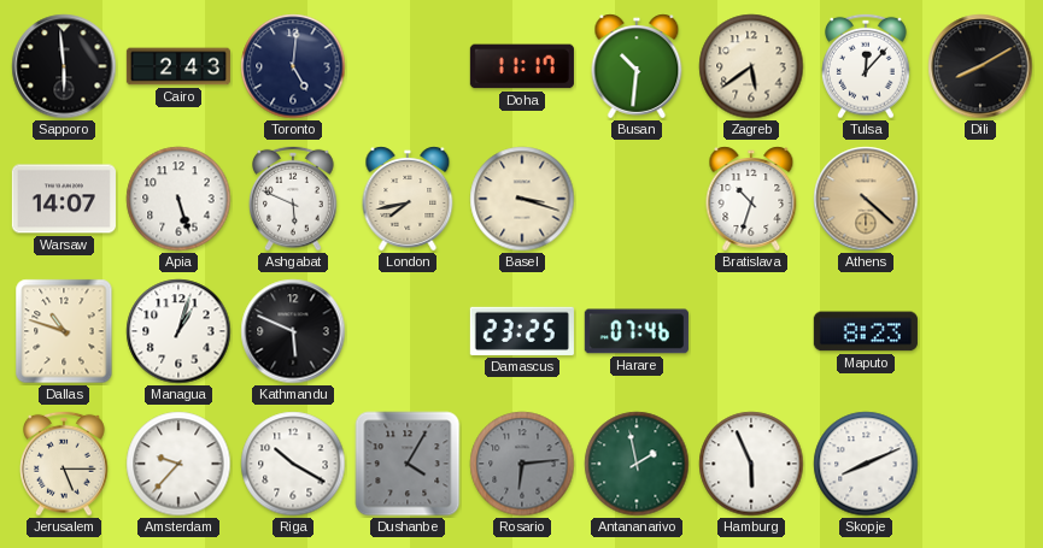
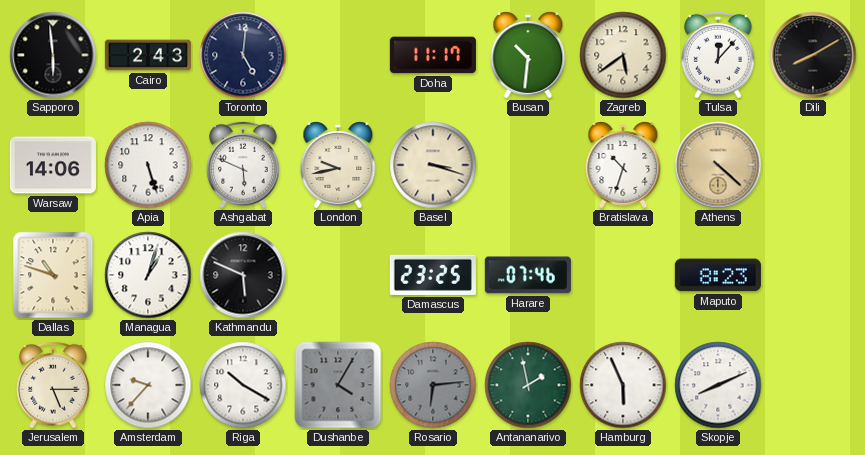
Warsaw: 14:07 -> 14:06 (53, 165)
London: 7:43 -> 9:43 (338, 165)
